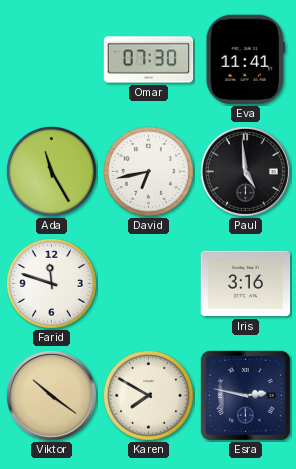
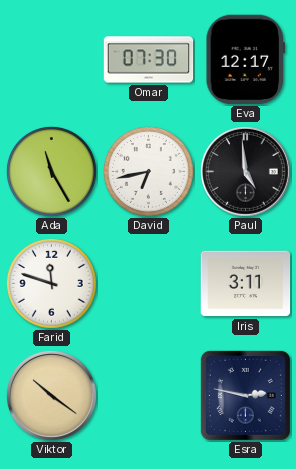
Eva: 11:41 -> 12:17 (246, 60)
Iris: 3:16 -> 3:11 (246, 284)
Karen: 7:50 -> none (148, 395)
